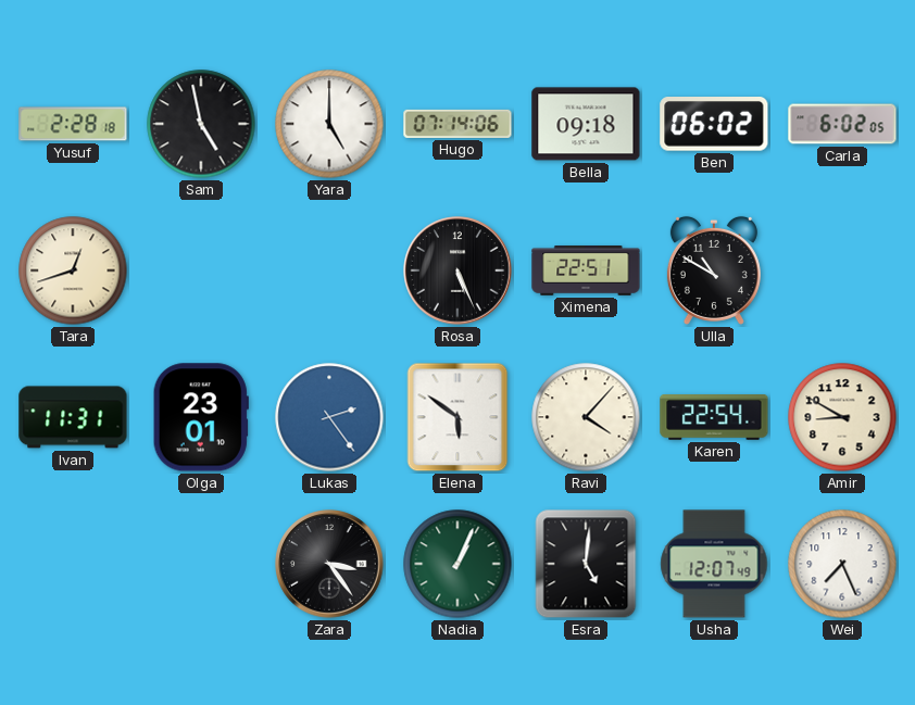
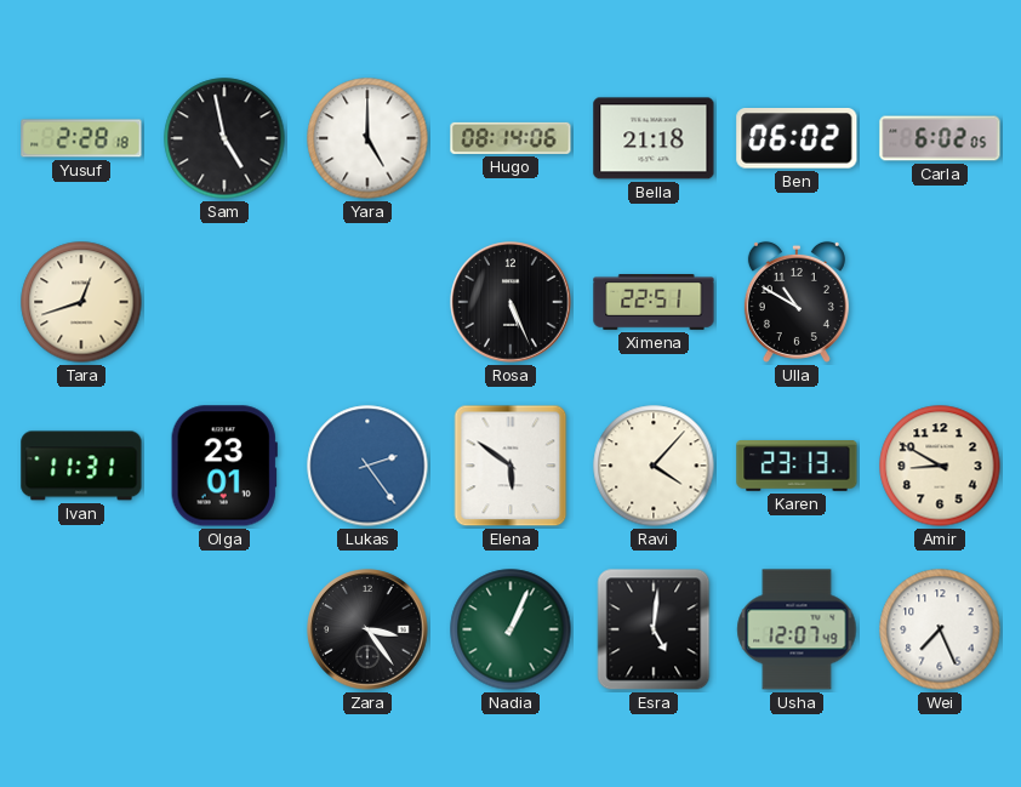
Hugo: 07:14 -> 08:14 (510, 138)
Bella: 09:18 -> 21:18 (654, 138)
Karen: 22:54 -> 23:13 (797, 467)
